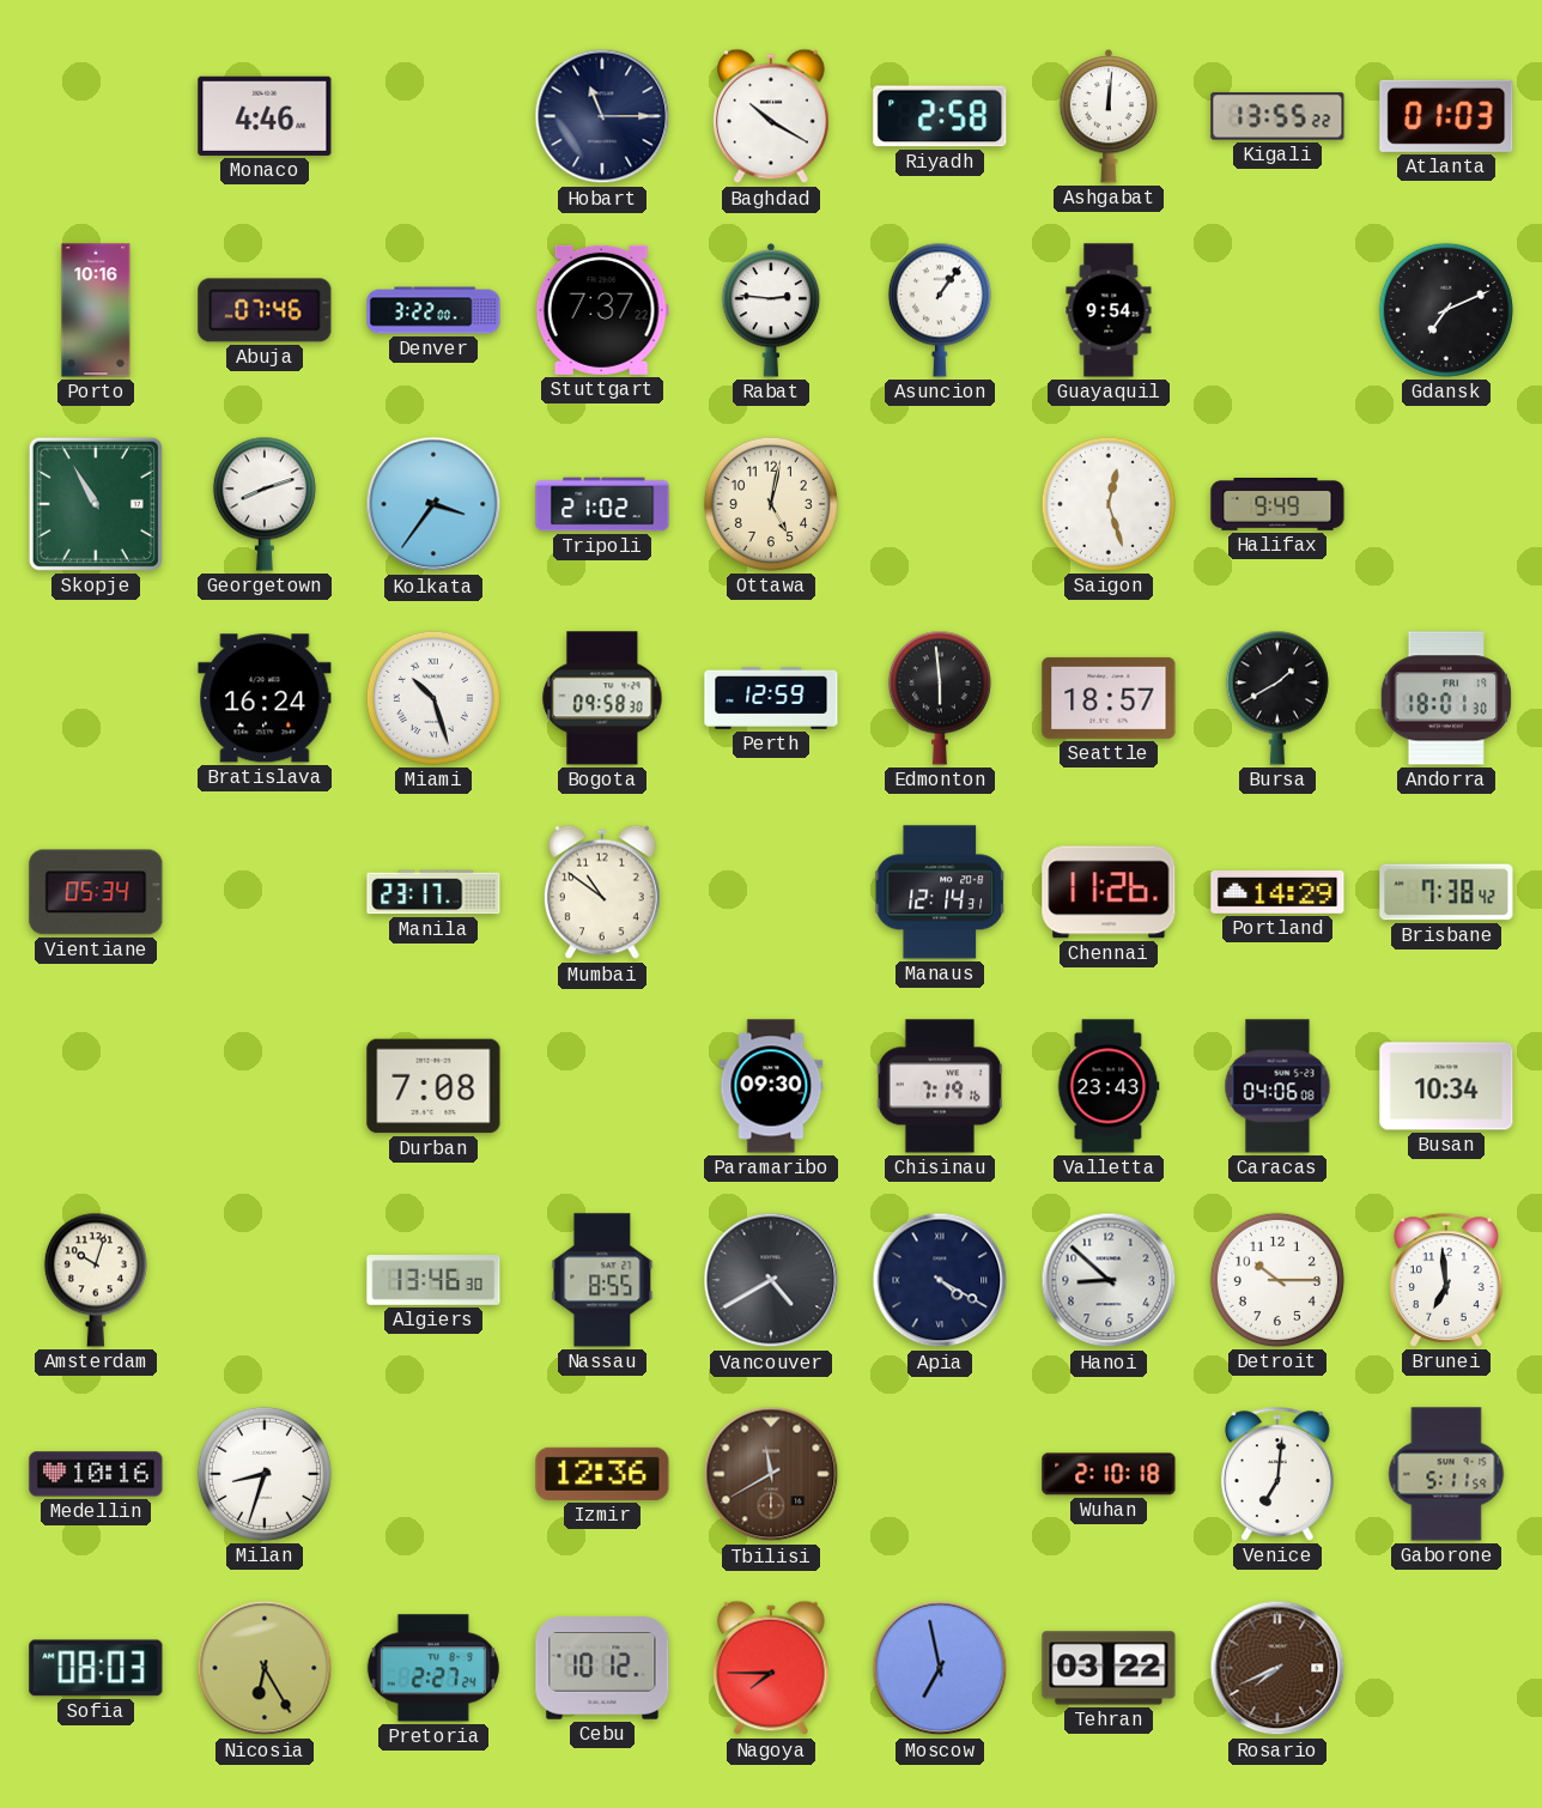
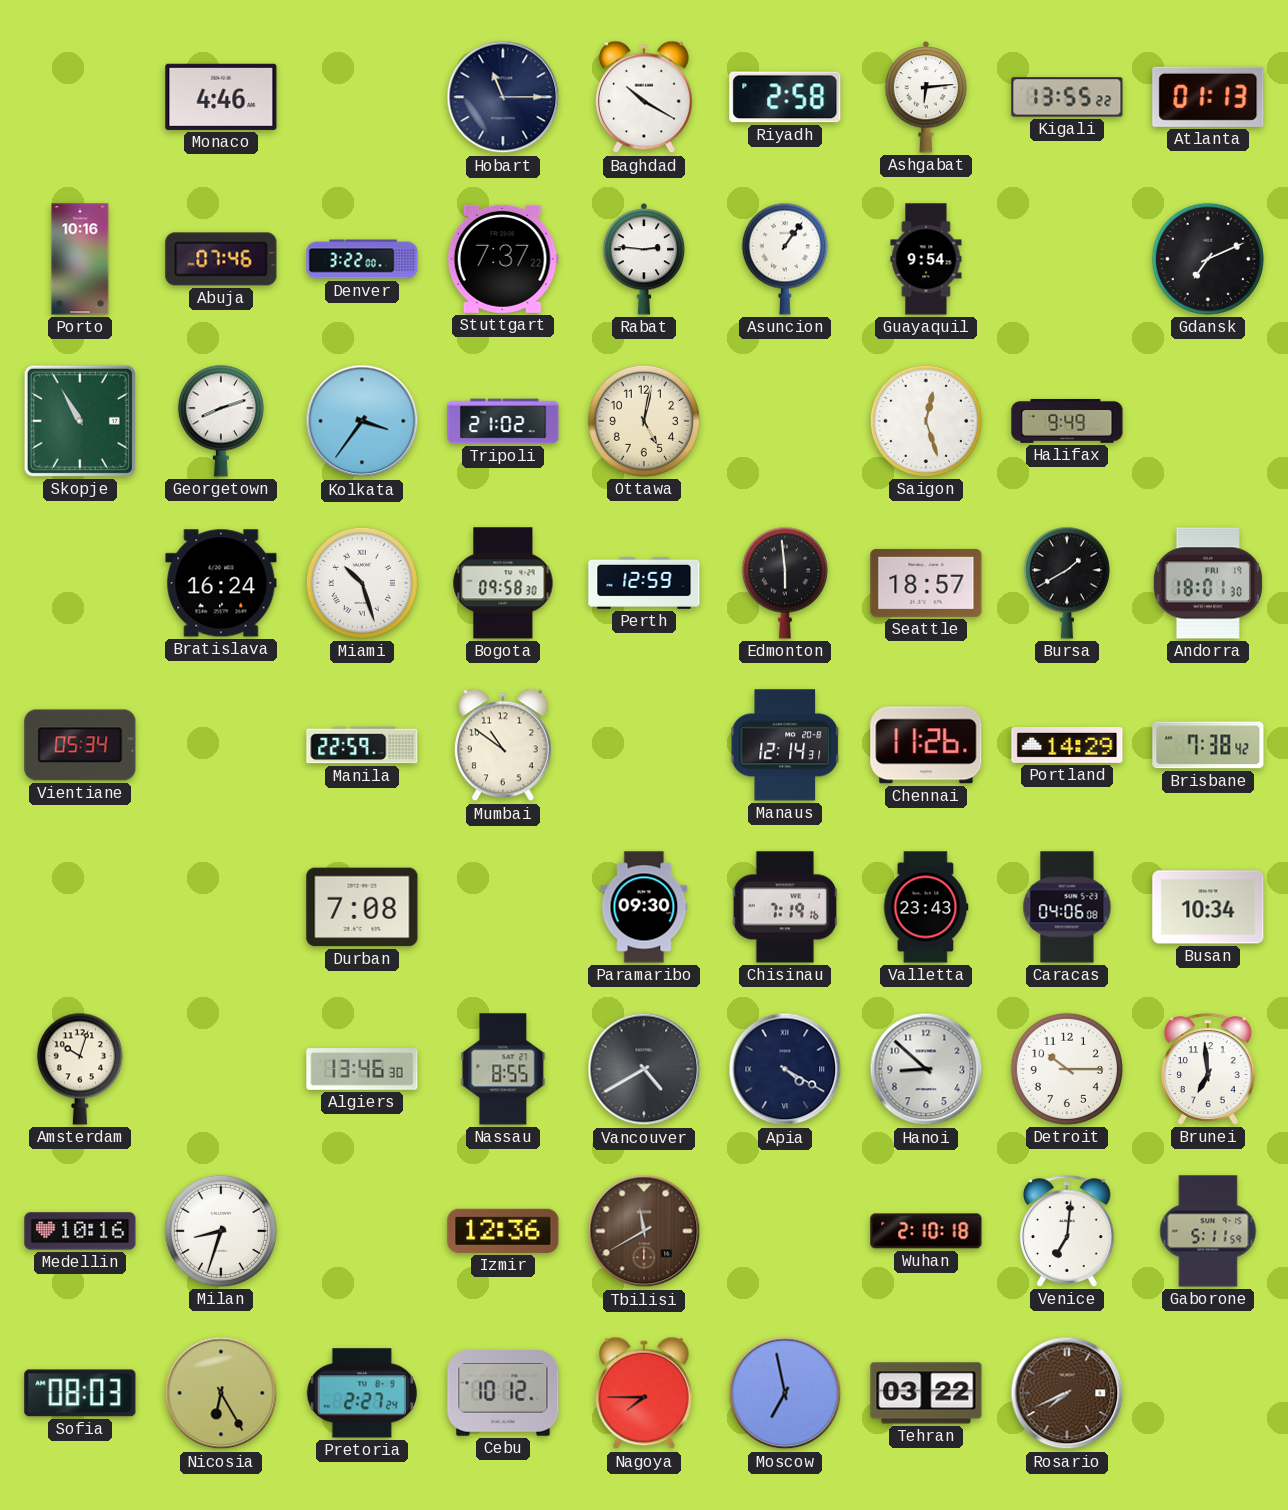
Ashgabat: 12:01 -> 6:14 (926, 97)
Atlanta: 01:03 -> 01:13 (1208, 97)
Manila: 23:17 -> 22:59 (362, 745)
